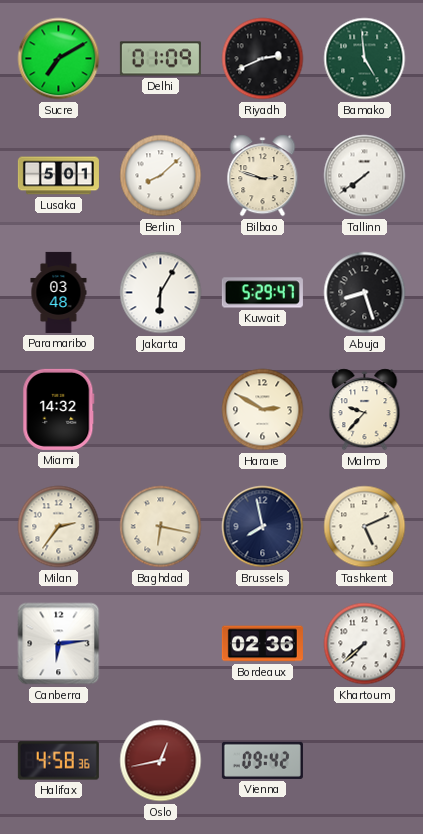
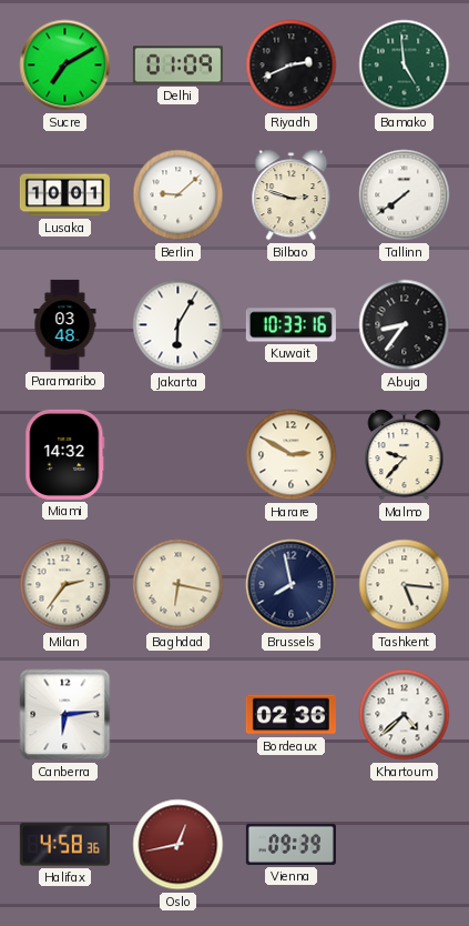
Lusaka: 5:01 -> 10:01 (64, 195)
Berlin: 8:08 -> 9:08 (179, 195)
Kuwait: 5:29 -> 10:33 (290, 325)
Abuja: 8:27 -> 8:36 (405, 325)
Tashkent: 5:11 -> 5:16 (405, 585)
Khartoum: 7:38 -> 4:38 (405, 715)
Vienna: 09:42 -> 09:39 (290, 844)
